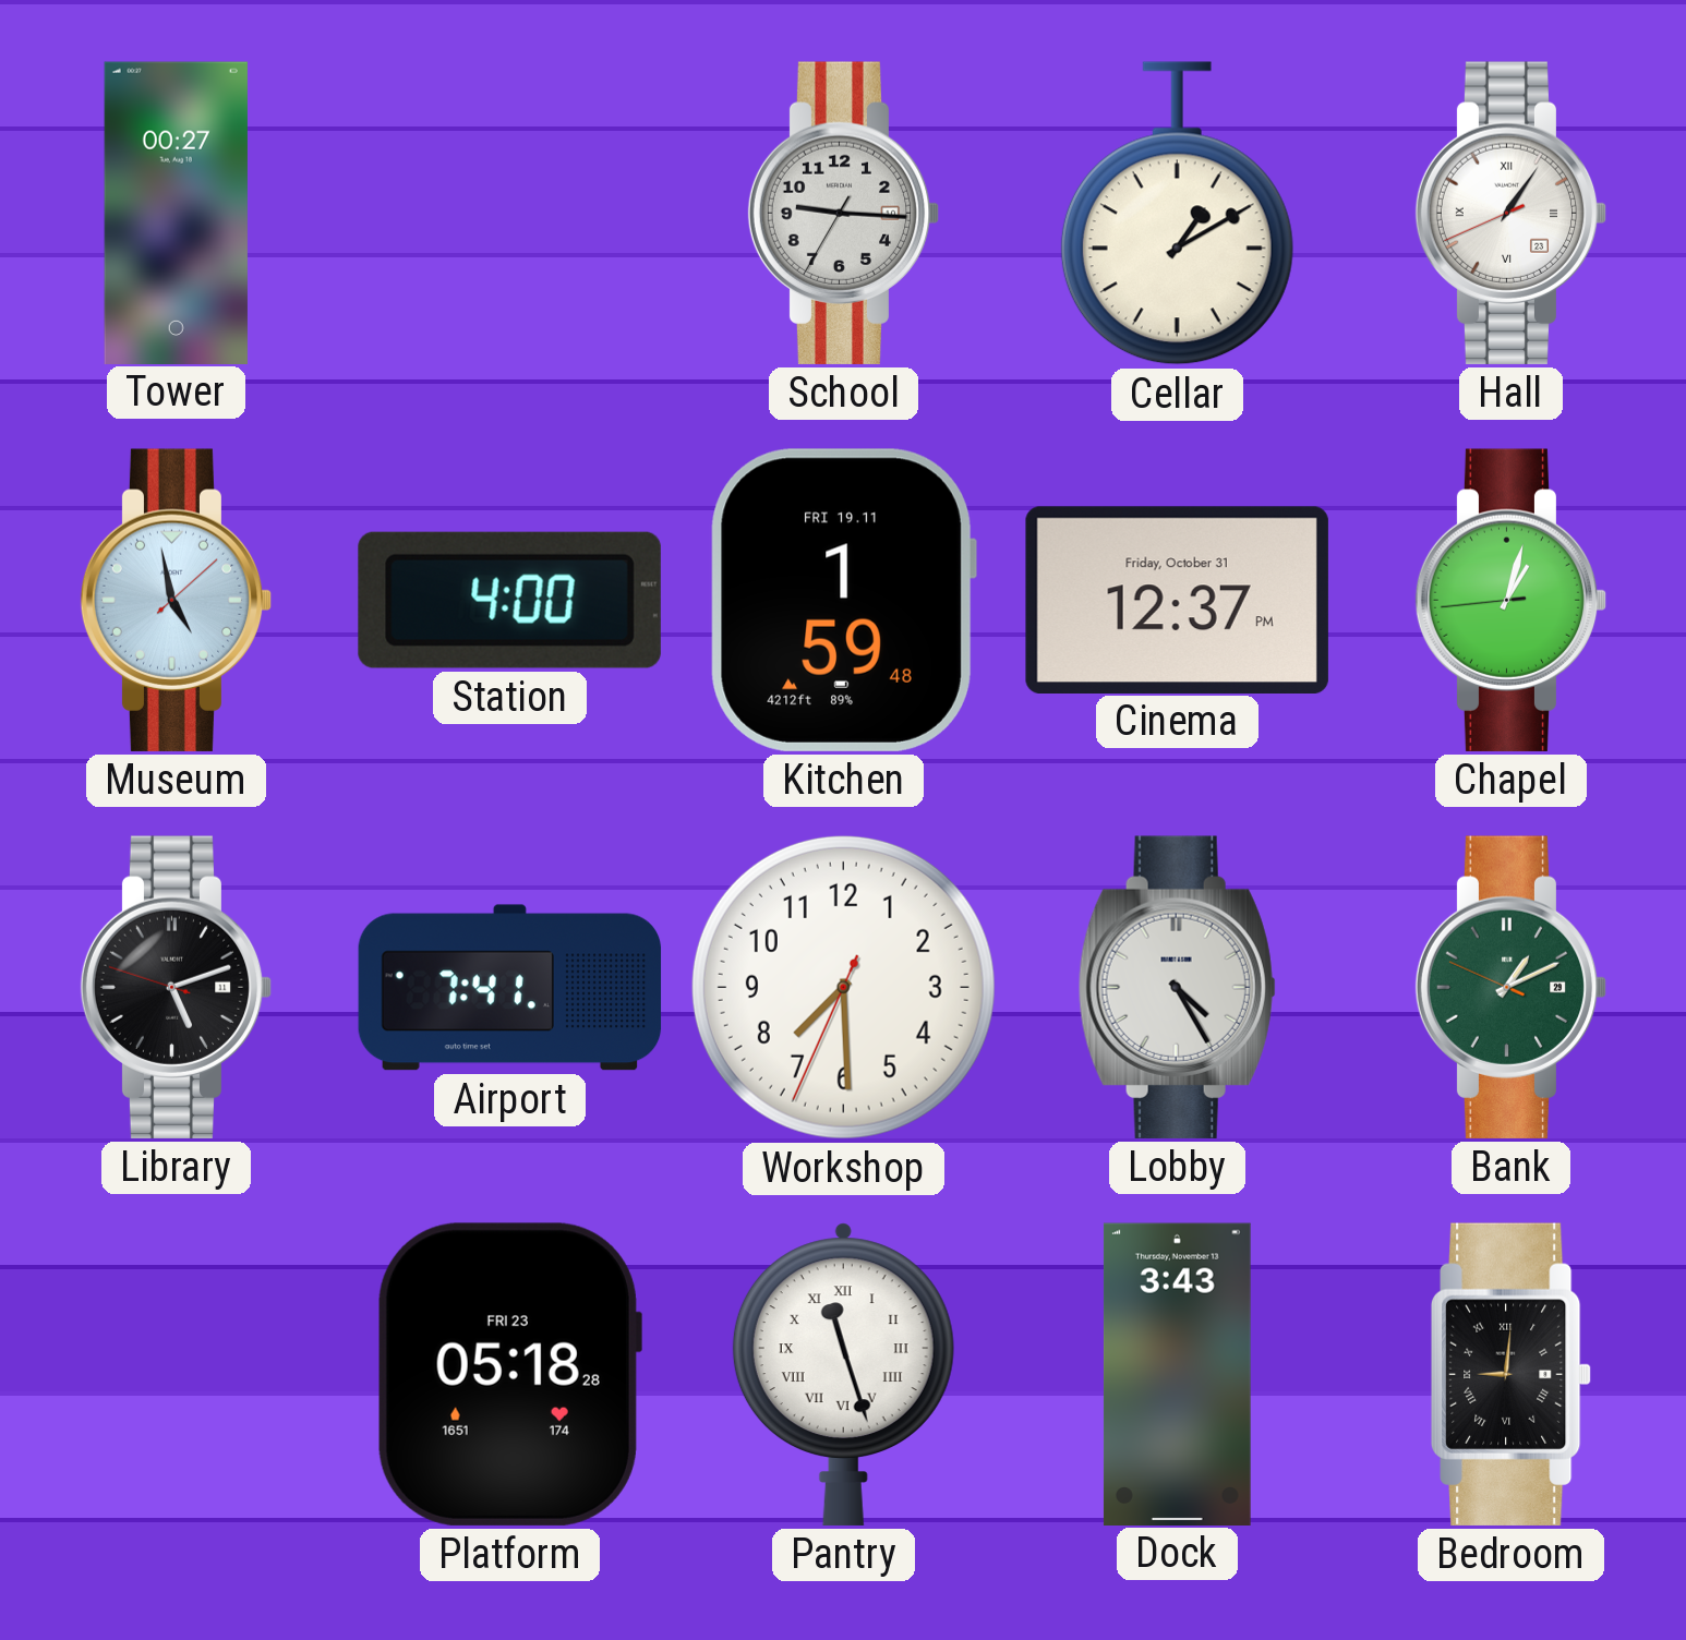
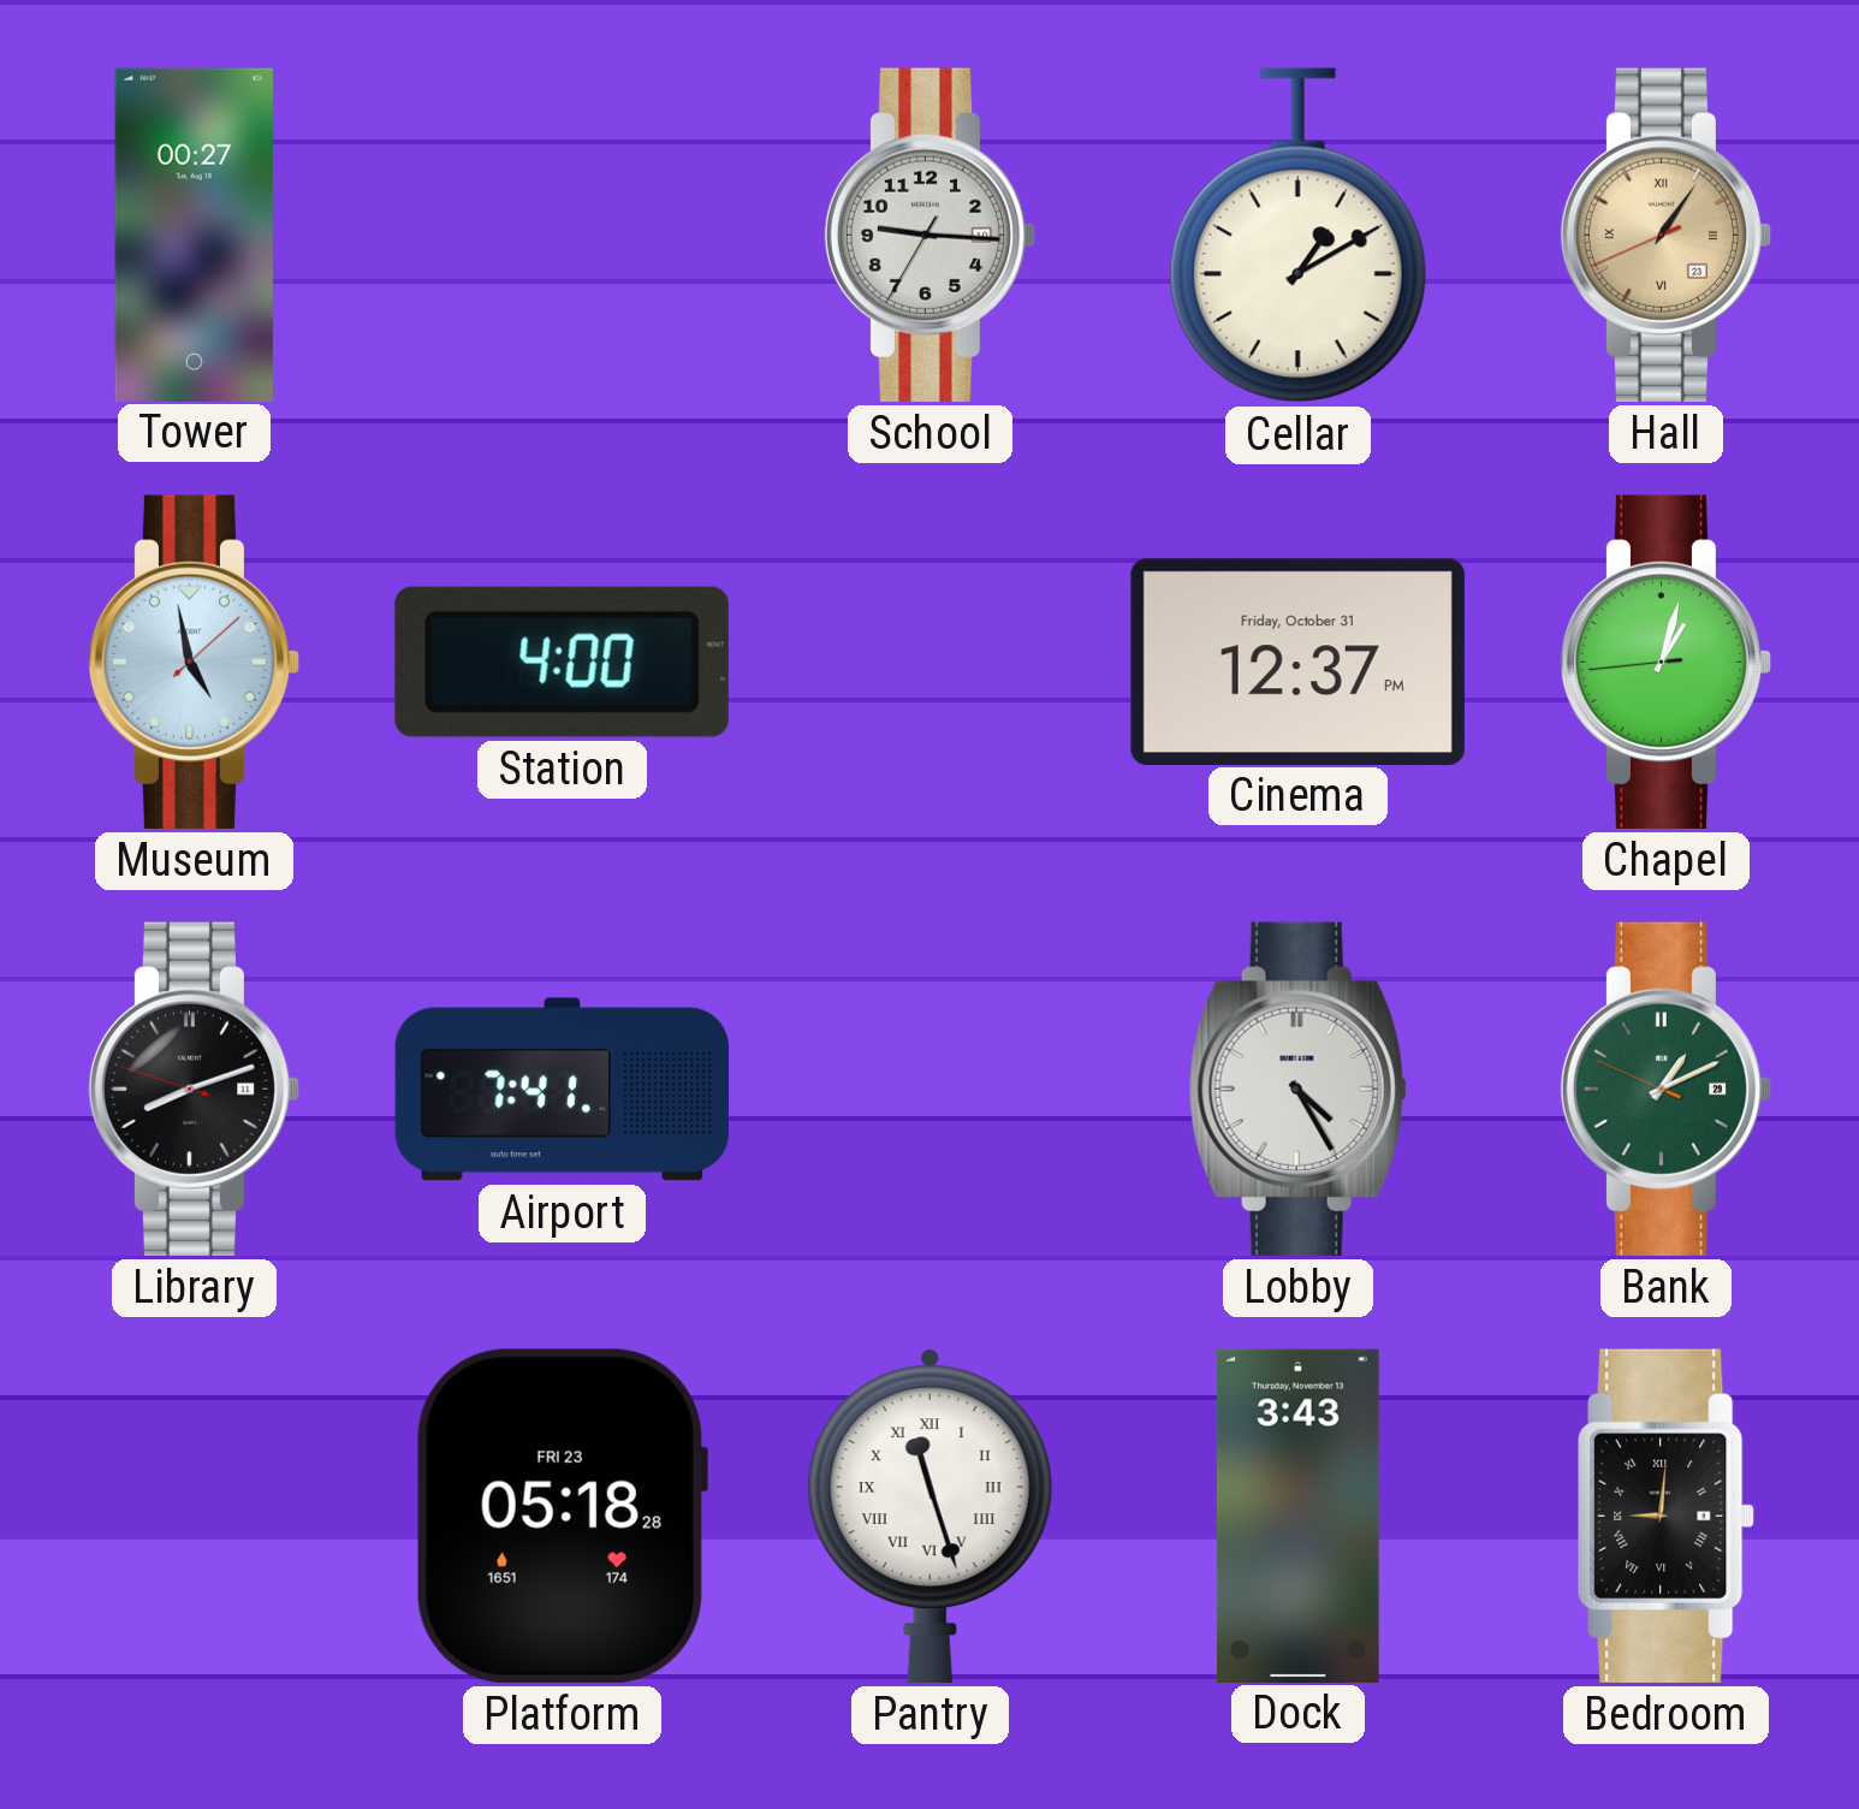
Hall dial: white -> champagne (1667, 235)
Kitchen: 1:59 -> none (843, 600)
Library: 5:11 -> 8:11 (195, 1089)
Workshop: 7:29 -> none (843, 987)
